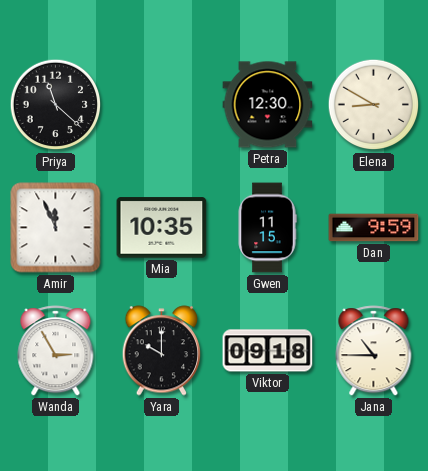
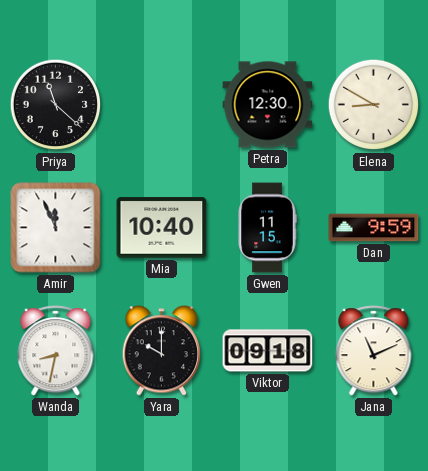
Mia: 10:35 -> 10:40 (162, 228)
Wanda: 2:55 -> 8:32 (56, 351)
Jana: 10:45 -> 11:11 (374, 351)
